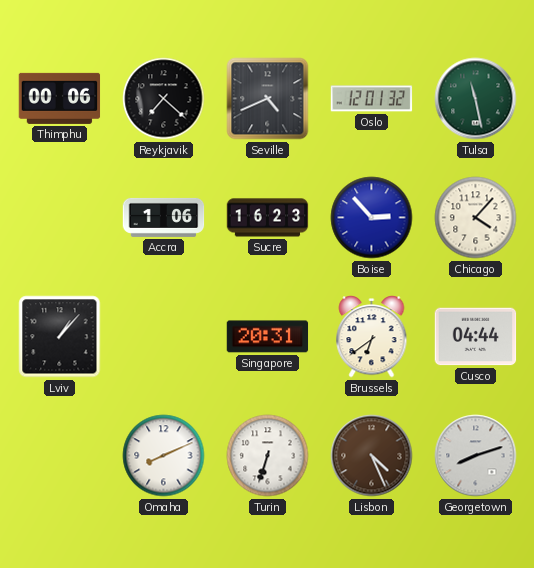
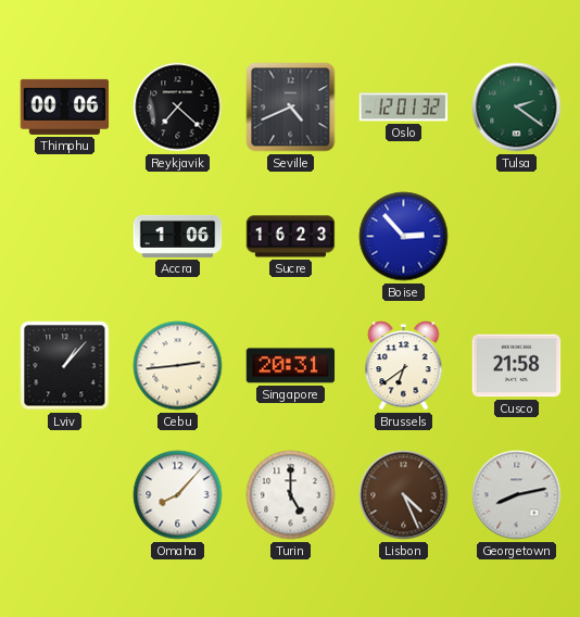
Tulsa: 11:28 -> 2:21 (517, 108)
Chicago: 4:07 -> none (476, 218)
Cebu: none -> 2:44 (178, 366)
Cusco: 04:44 -> 21:58 (517, 366)
Omaha: 8:11 -> 8:07 (178, 495)
Turin: 6:33 -> 5:00 (291, 495)
Georgetown: 8:12 -> 8:13 (517, 495)
